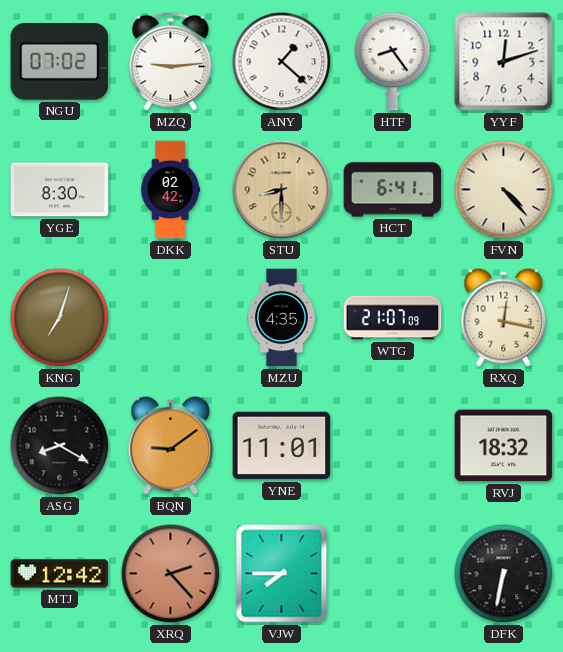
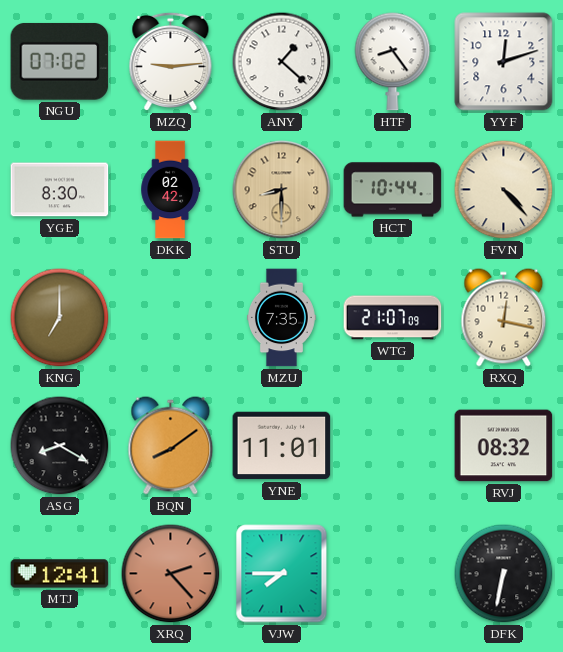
HCT: 6:41 -> 10:44 (393, 190)
KNG: 7:03 -> 7:00 (60, 318)
MZU: 4:35 -> 7:35 (281, 318)
BQN: 9:09 -> 8:09 (171, 446)
RVJ: 18:32 -> 08:32 (504, 446)
MTJ: 12:42 -> 12:41 (60, 574)
